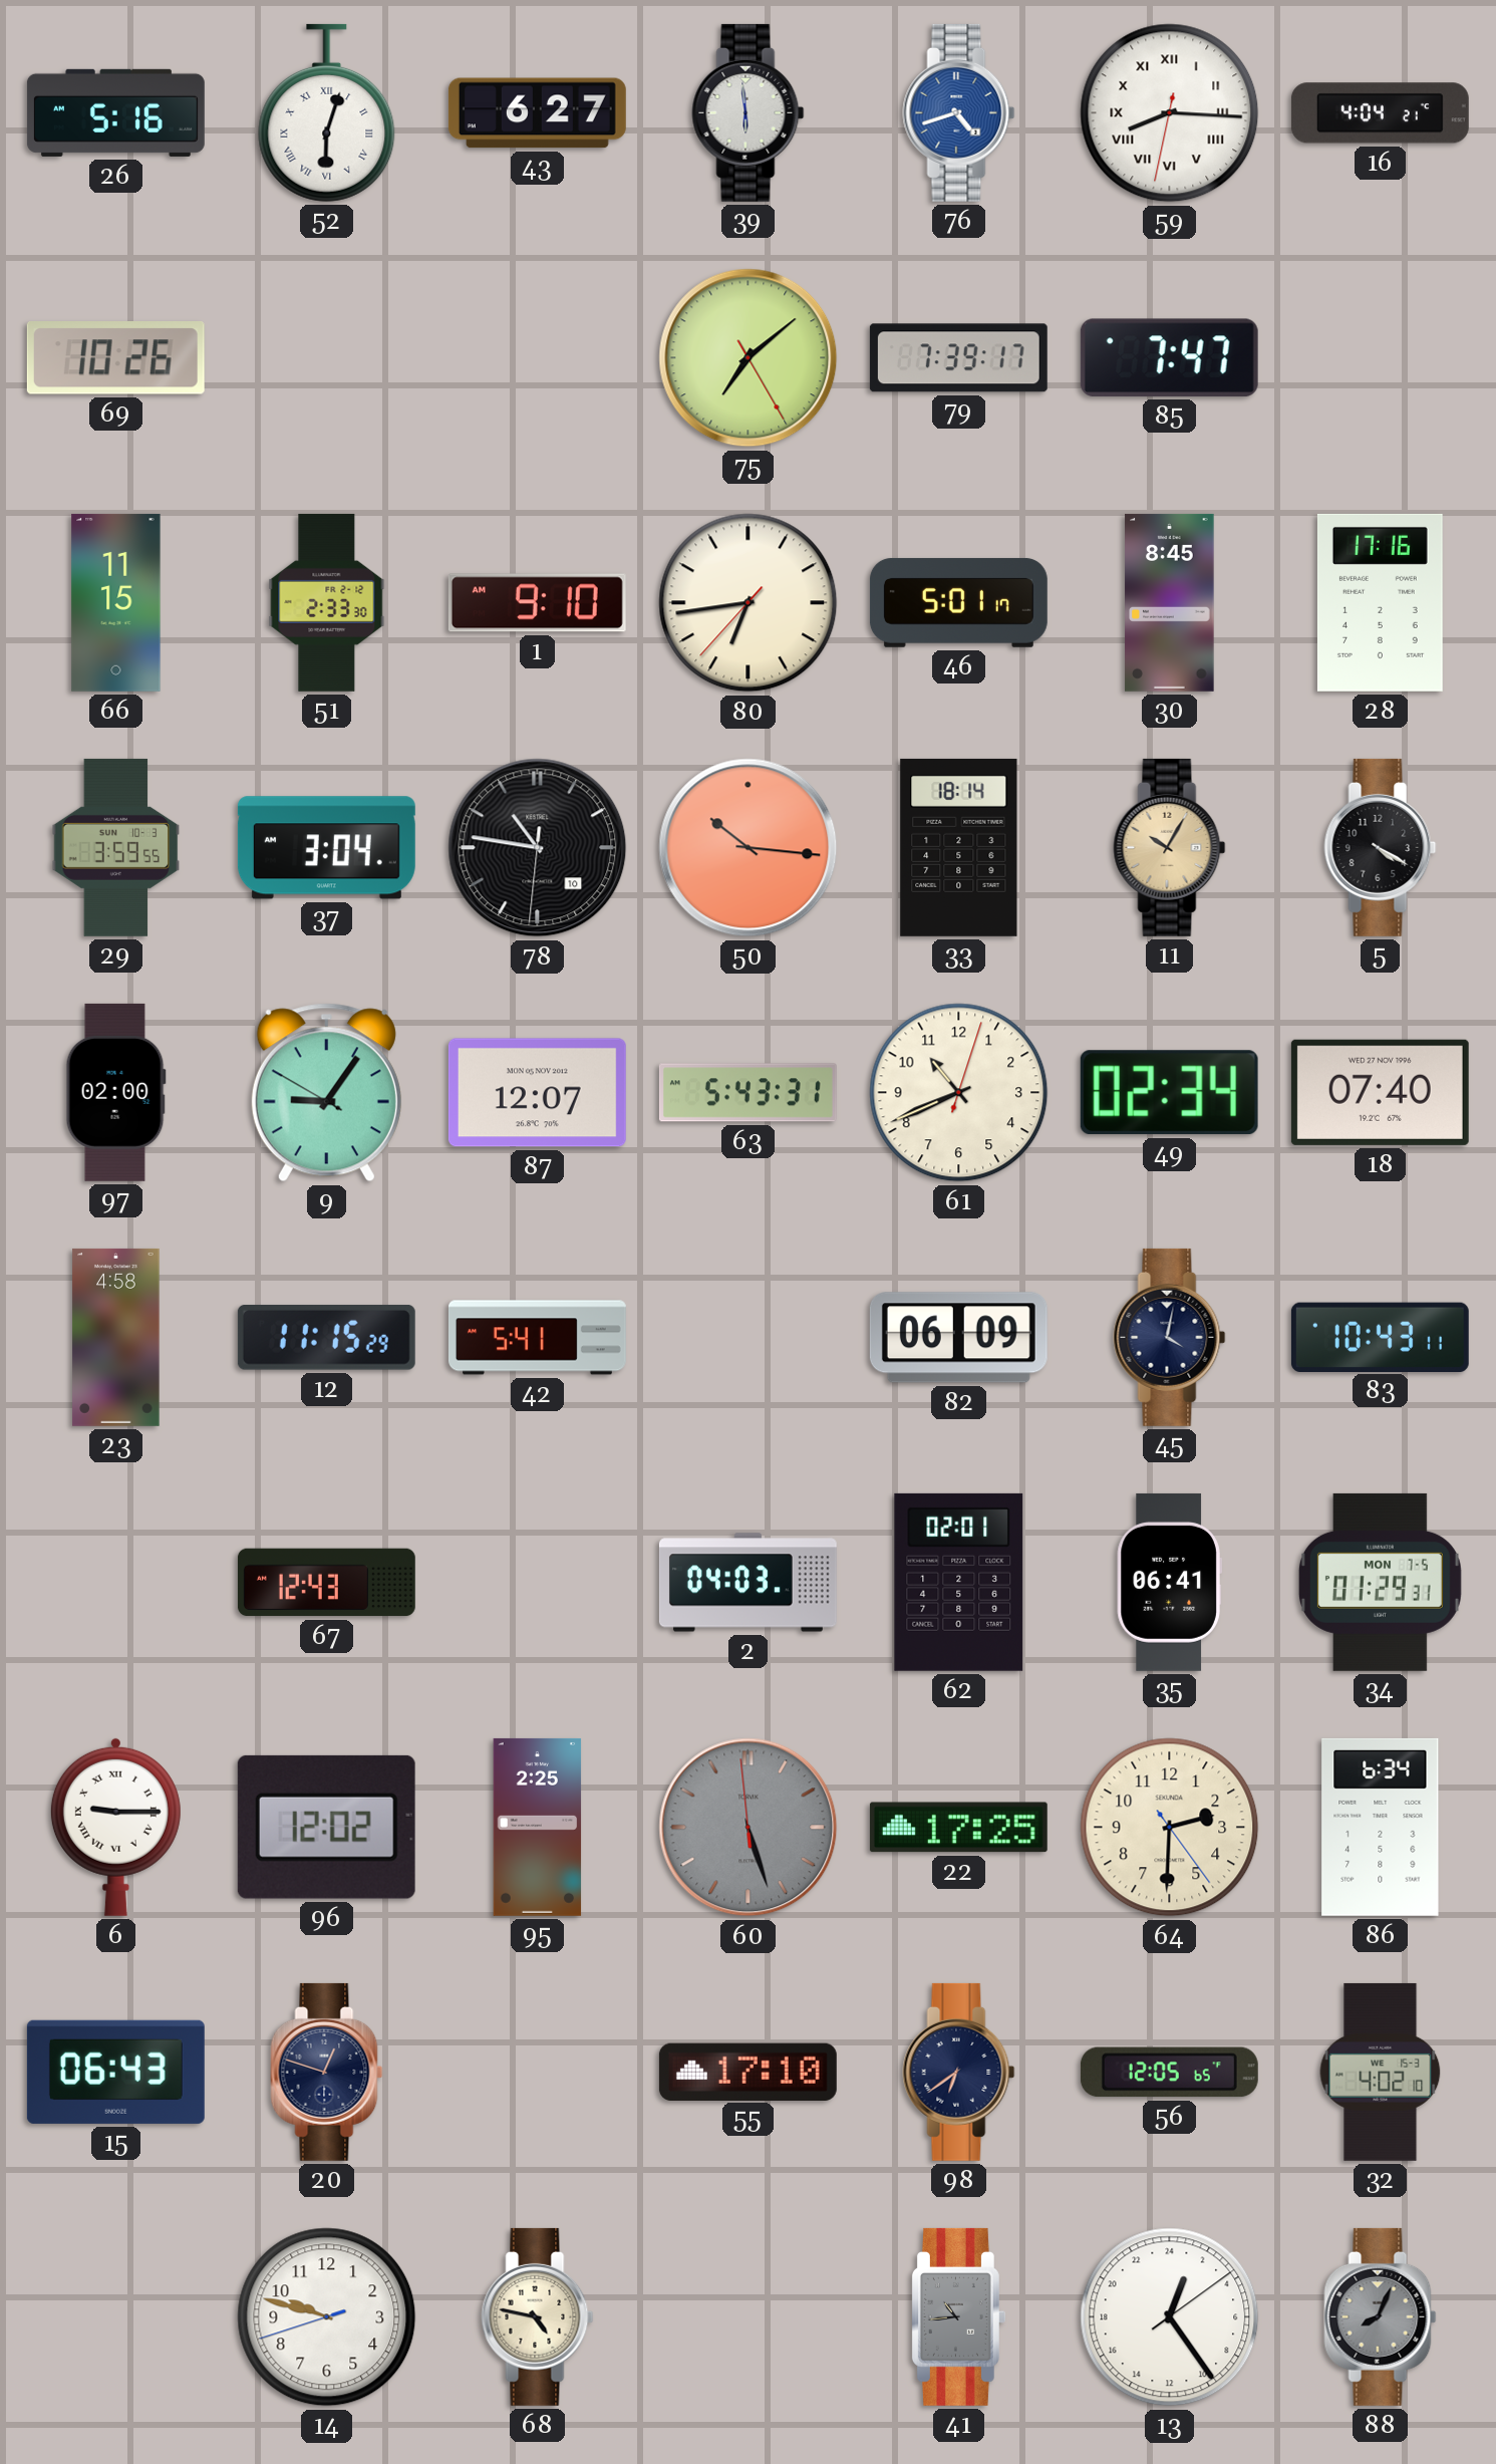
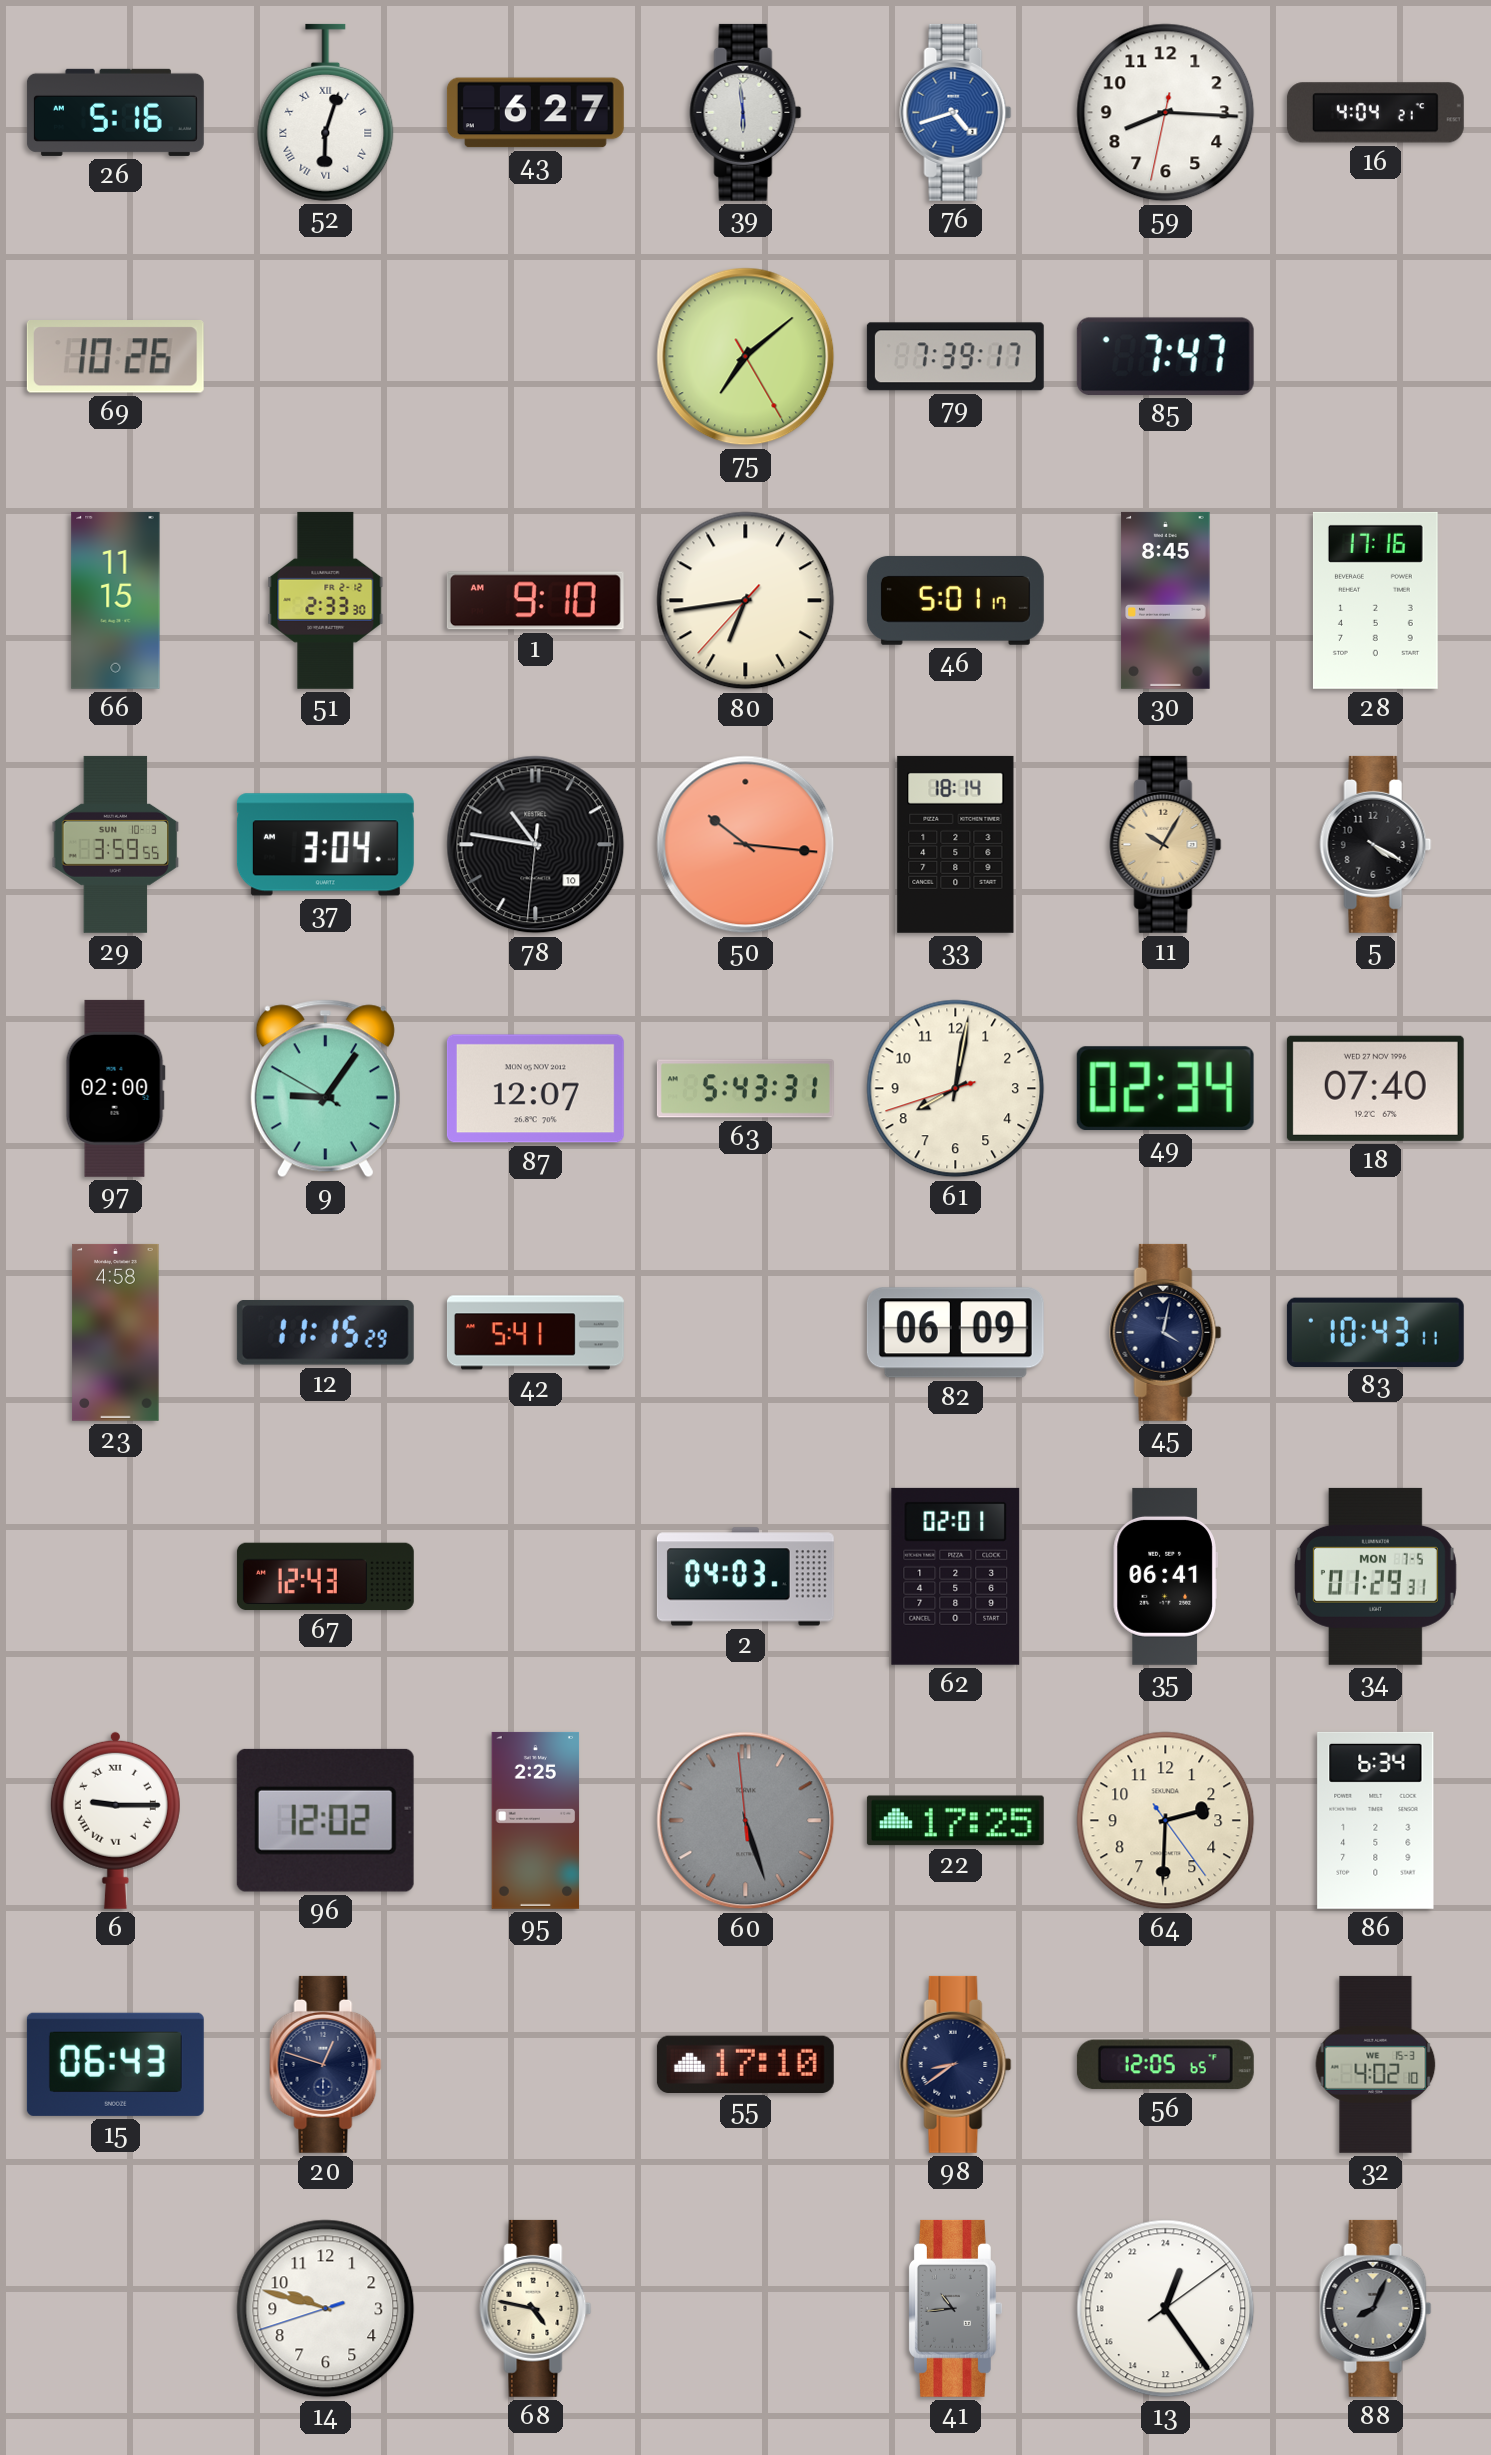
59 numerals: Roman -> Arabic (1166, 113)
61: 10:41 -> 8:01 (956, 1089)
98: 6:39 -> 8:39 (956, 2064)
